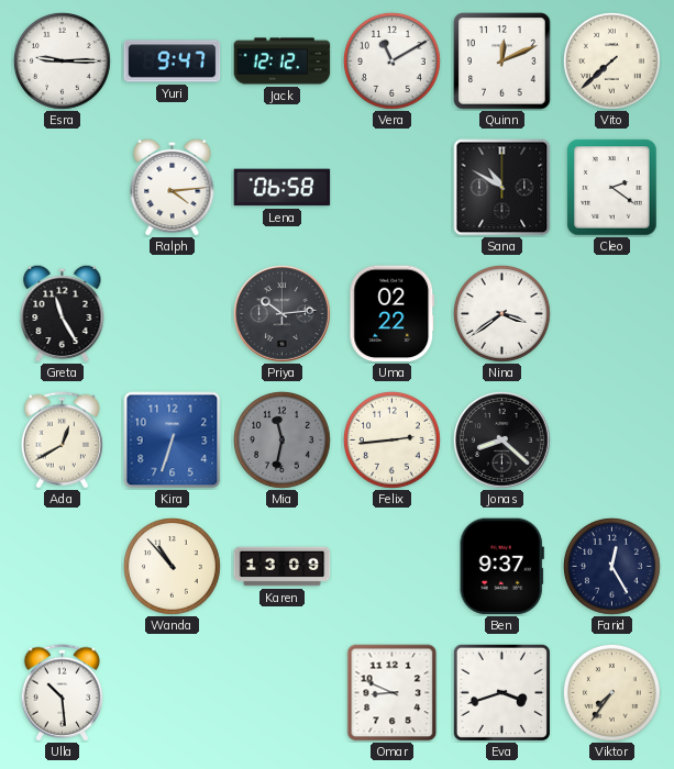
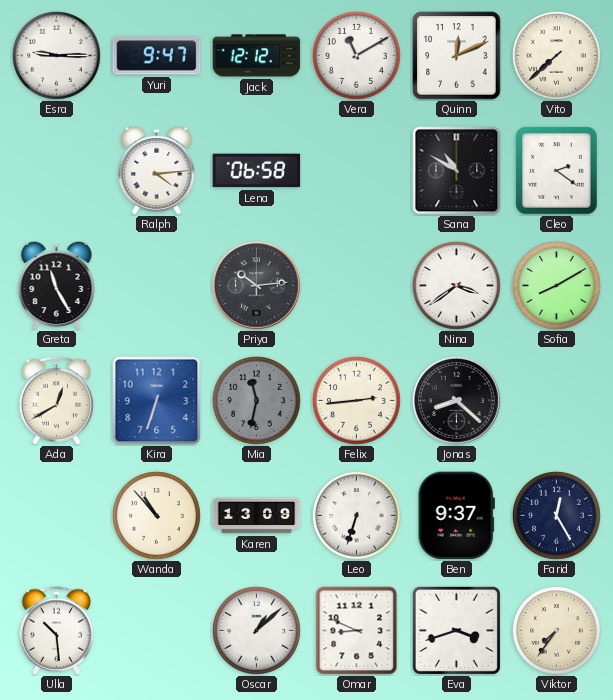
Uma: 02:22 -> none (393, 314)
Sofia: none -> 8:10 (557, 286)
Leo: none -> 6:33 (357, 516)
Oscar: none -> 1:08 (257, 631)
